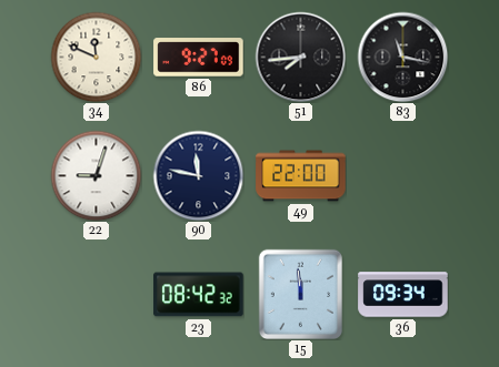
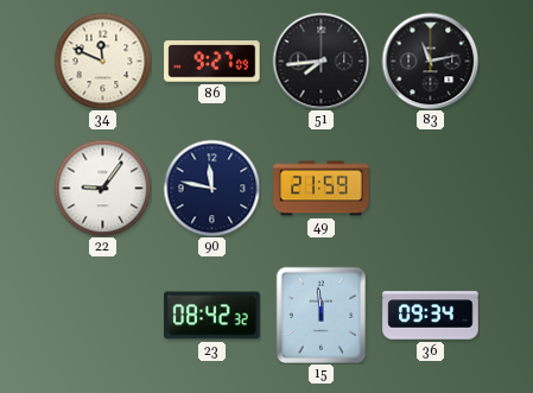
83: 11:17 -> 11:13 (430, 61)
22: 9:03 -> 9:06 (102, 188)
49: 22:00 -> 21:59 (322, 189)
